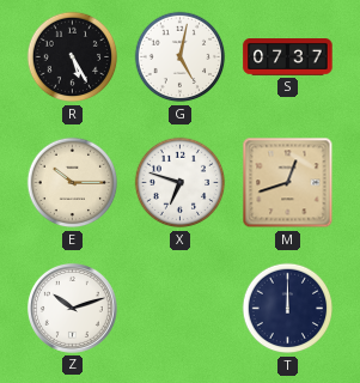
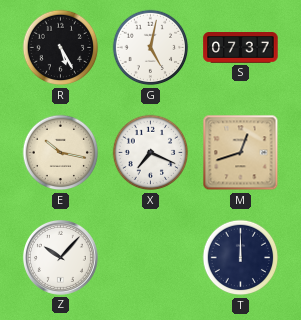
E: 10:15 -> 10:17 (61, 153)
X: 6:48 -> 7:19 (151, 153)
Z: 10:12 -> 10:07 (60, 257)
